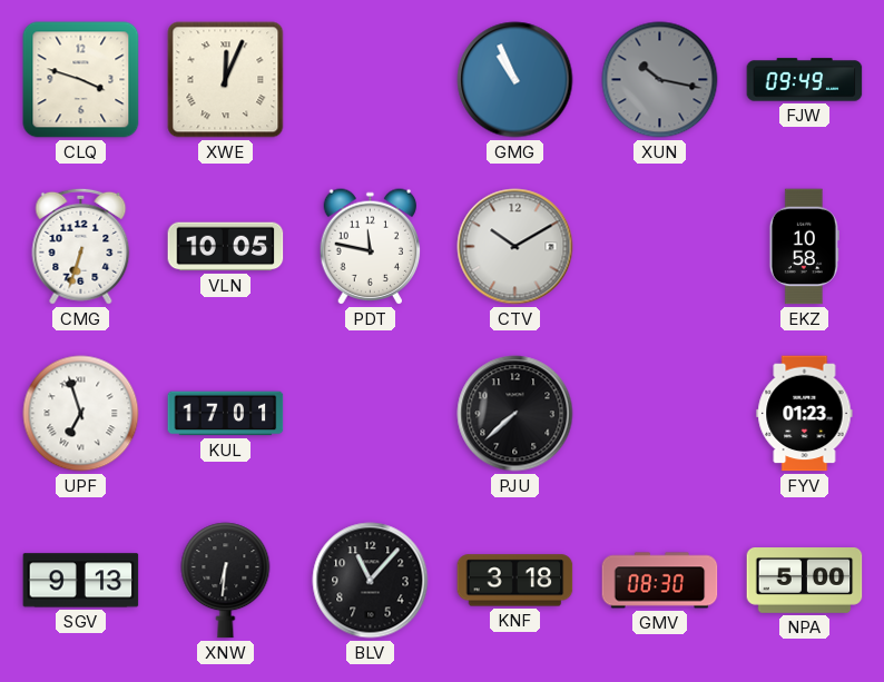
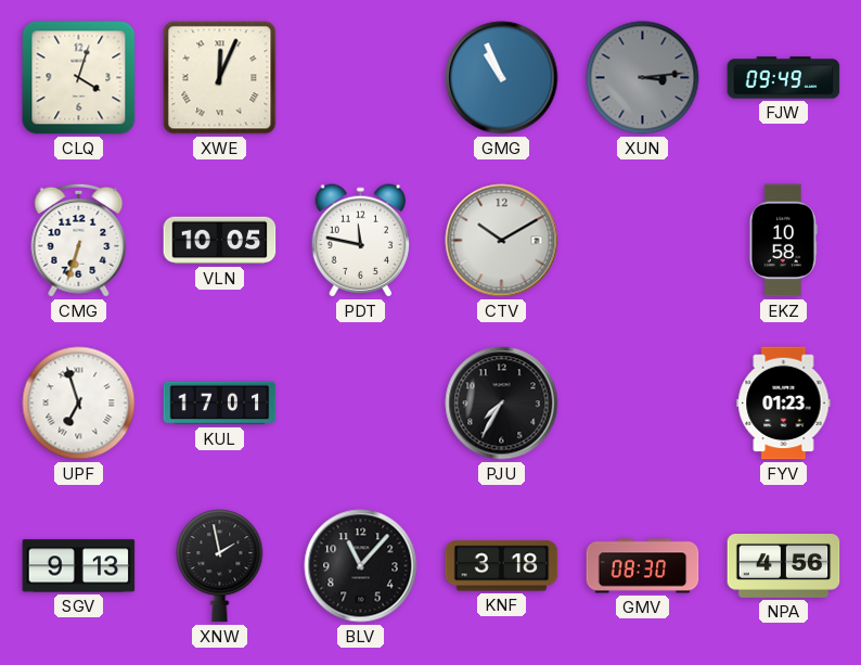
CLQ: 3:48 -> 4:03 (79, 78)
XUN: 10:17 -> 3:14 (643, 78)
PJU: 7:38 -> 7:35 (502, 404)
XNW: 6:31 -> 1:58 (220, 566)
NPA: 5:00 -> 4:56 (784, 566)
